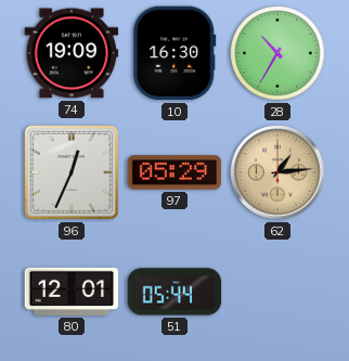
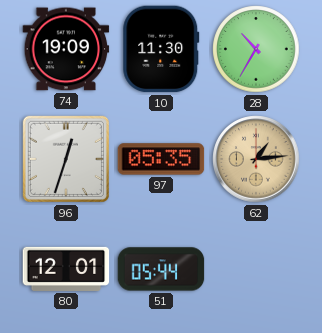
10: 16:30 -> 11:30 (161, 49)
96: 12:34 -> 12:33 (66, 159)
97: 05:29 -> 05:35 (161, 159)
